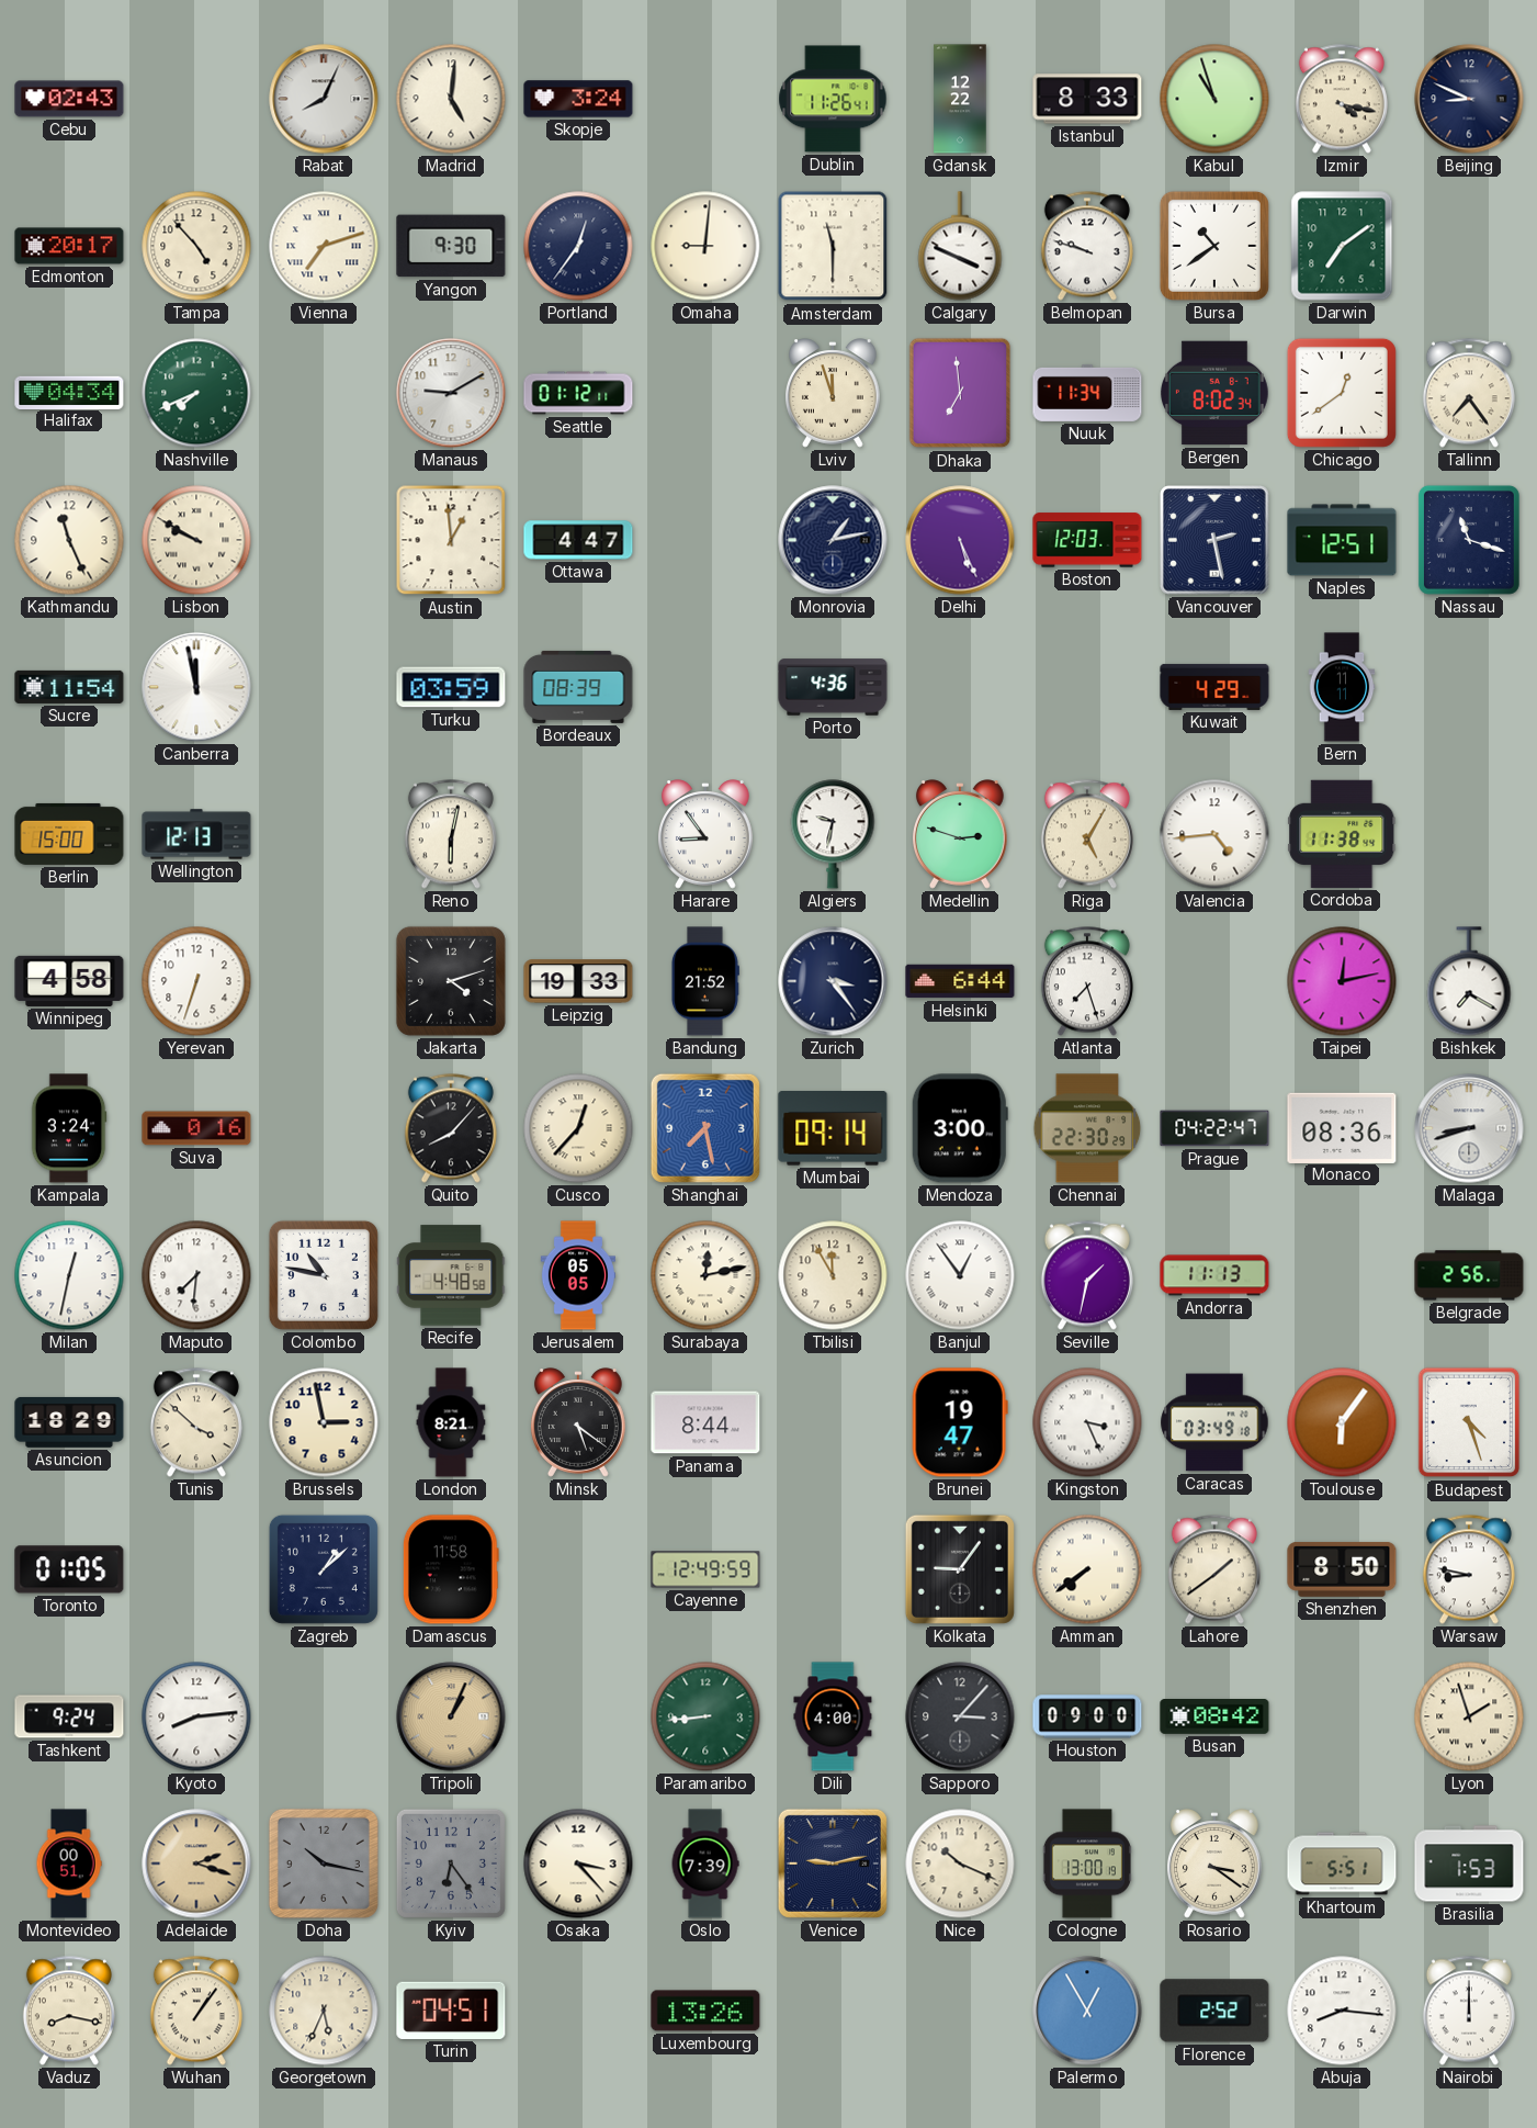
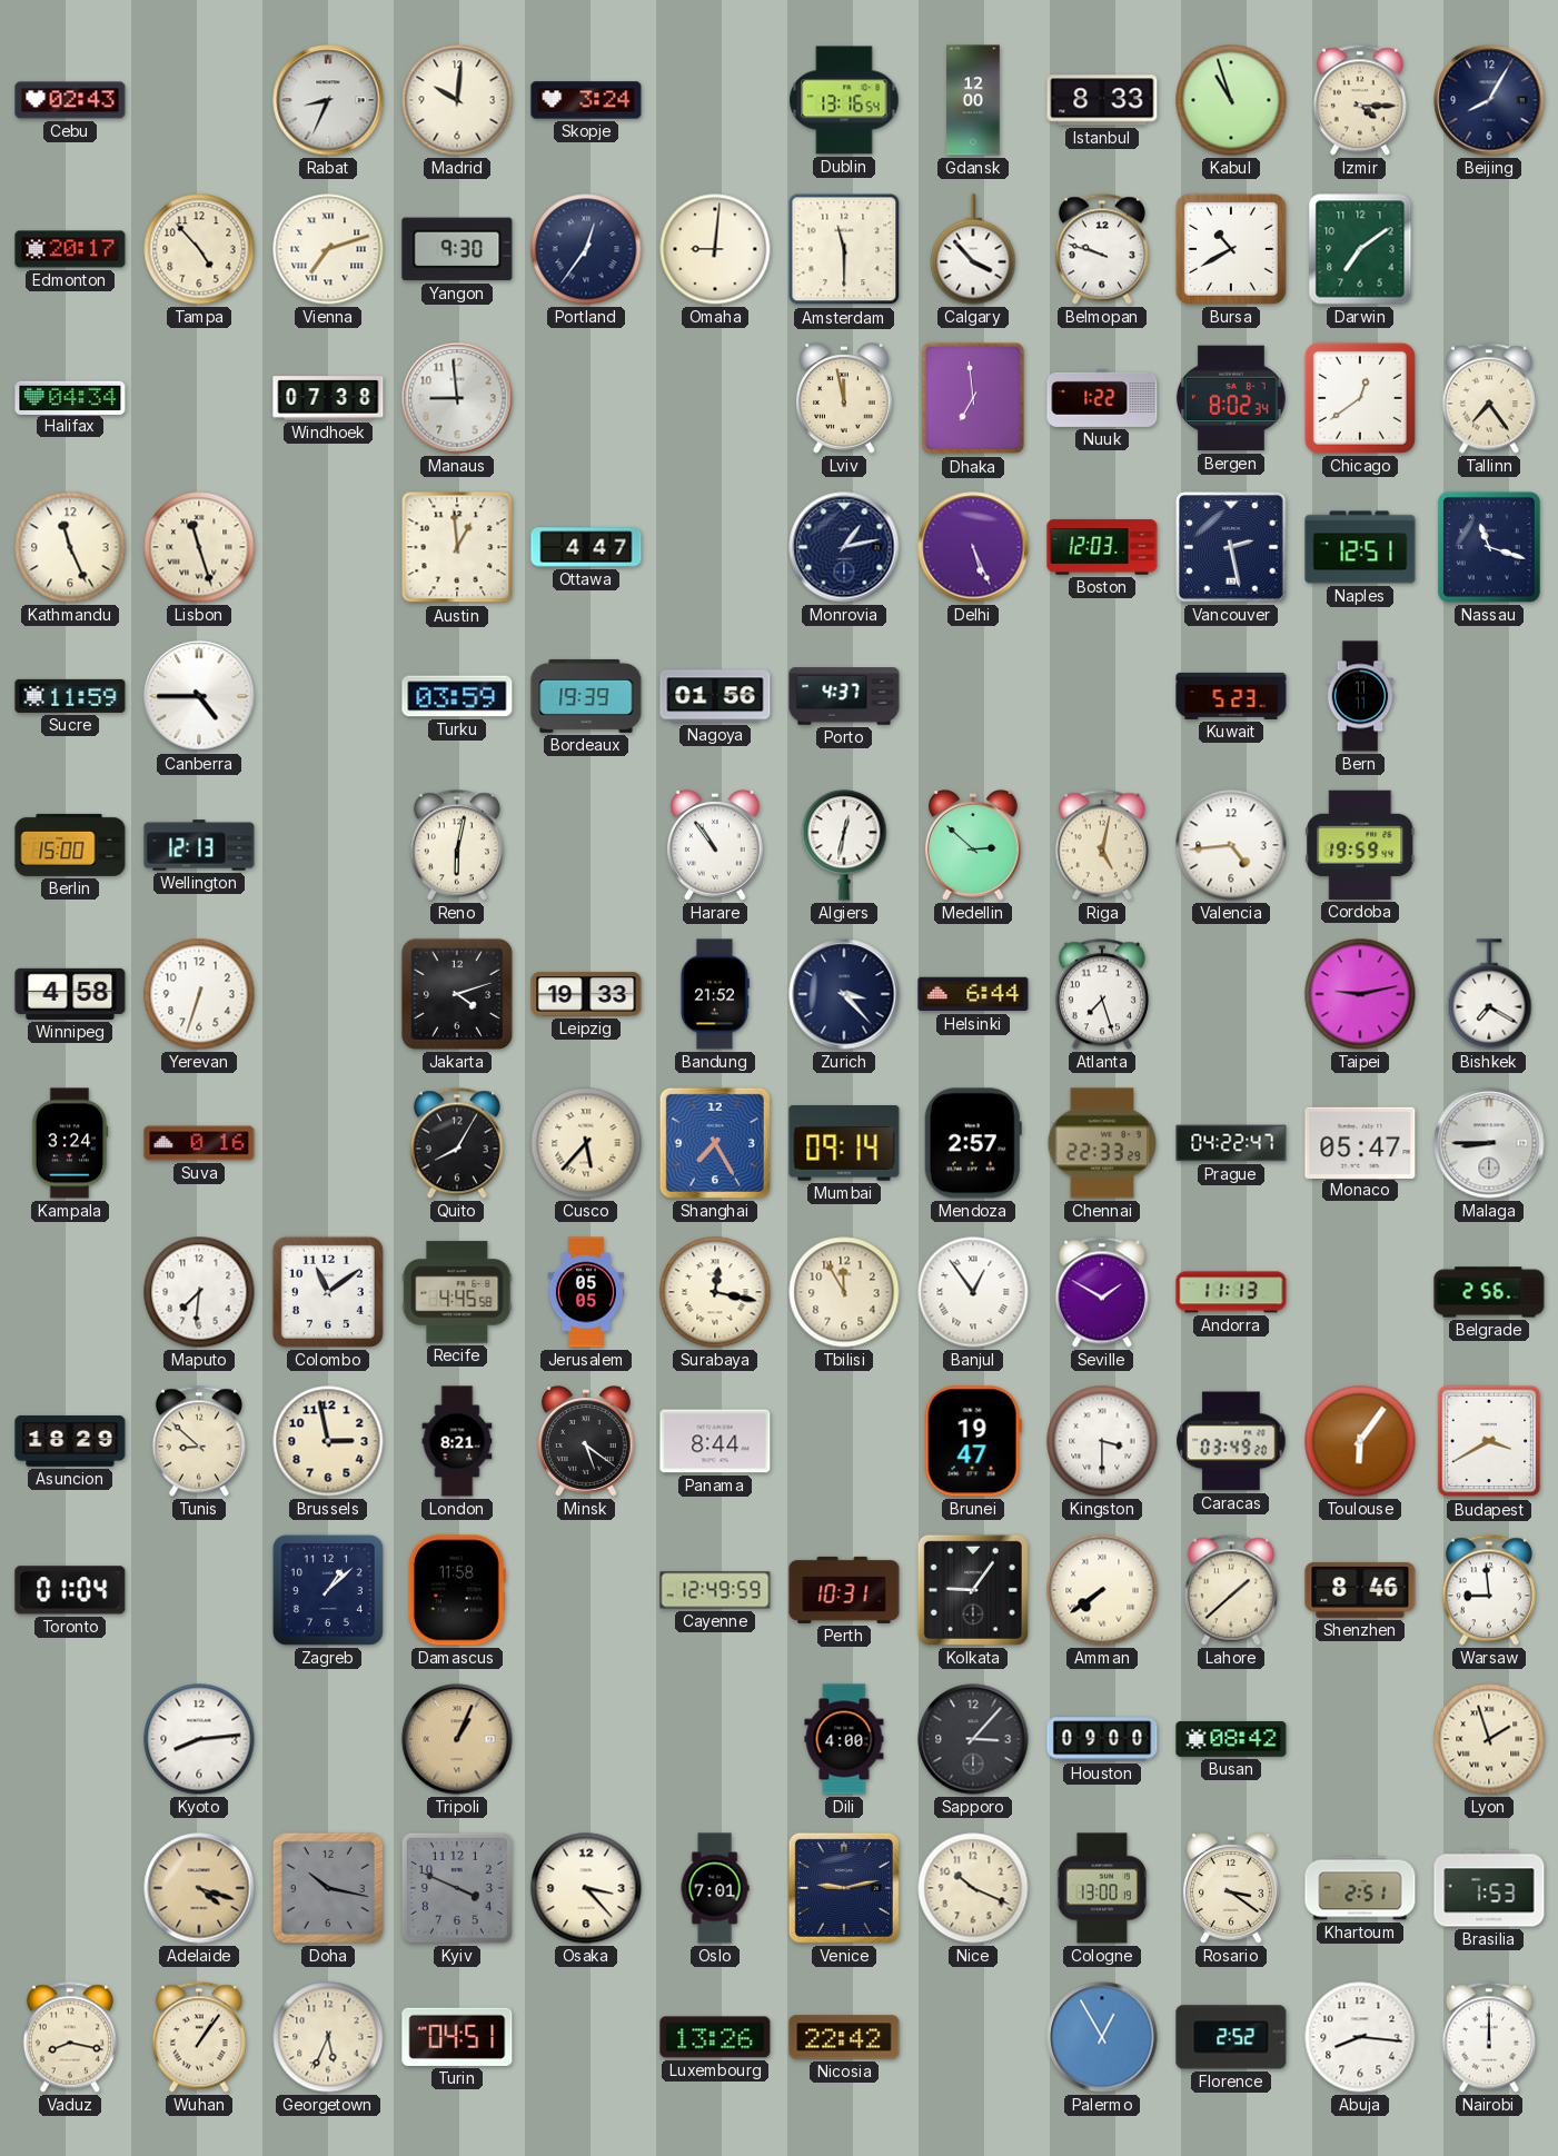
Rabat: 8:04 -> 8:34 (328, 100)
Madrid: 5:01 -> 10:01 (457, 100)
Dublin: 11:26 -> 13:16 (844, 100)
Gdansk: 12:22 -> 12:00 (973, 100)
Izmir: 4:17 -> 4:15 (1360, 100)
Beijing: 8:49 -> 8:05 (1489, 100)
Calgary: 3:49 -> 3:53 (973, 249)
Bursa: 10:39 -> 10:40 (1231, 249)
Nashville: 7:41 -> none (196, 393)
Windhoek: none -> 07:38 (328, 398)
Manaus: 9:10 -> 8:59 (457, 398)
Seattle: 01:12 -> none (578, 393)
Lviv: 11:57 -> 11:58 (845, 398)
Nuuk: 11:34 -> 1:22 (1102, 398)
Lisbon: 9:50 -> 11:27 (199, 547)
Sucre: 11:54 -> 11:59 (70, 696)
Canberra: 11:58 -> 4:45 (199, 696)
Bordeaux: 08:39 -> 19:39 (586, 696)
Nagoya: none -> 01:56 (715, 696)
Porto: 4:36 -> 4:37 (844, 696)
Kuwait: 4:29 -> 5:23 (1231, 696)
Harare: 8:54 -> 10:54 (716, 845)
Algiers: 9:32 -> 12:32 (844, 845)
Medellin: 2:48 -> 2:52 (974, 845)
Riga: 5:05 -> 5:02 (1102, 845)
Cordoba: 11:38 -> 19:59 (1360, 845)
Zurich: 3:24 -> 3:23 (844, 994)
Taipei: 12:13 -> 9:13 (1360, 994)
Quito: 8:07 -> 8:05 (457, 1143)
Cusco: 12:37 -> 5:37 (586, 1143)
Shanghai: 7:28 -> 7:25 (715, 1143)
Mendoza: 3:00 -> 2:57 (973, 1143)
Chennai: 22:30 -> 22:33 (1102, 1143)
Monaco: 08:36 -> 05:47 (1360, 1142)
Malaga: 8:42 -> 8:45 (1489, 1143)
Milan: 12:32 -> none (69, 1275)
Colombo: 10:47 -> 11:09 (328, 1292)
Recife: 4:48 -> 4:45 (457, 1292)
Surabaya: 12:13 -> 12:17 (715, 1292)
Seville: 1:32 -> 1:50 (1102, 1292)
Tunis: 3:52 -> 8:52 (199, 1441)
Kingston: 3:26 -> 3:30 (1102, 1441)
Caracas: 03:49:18 -> 03:49:20 (1231, 1441)
Budapest: 4:27 -> 3:40 (1489, 1441)
Toronto: 01:05 -> 01:04 (70, 1590)
Perth: none -> 10:31 (844, 1590)
Lahore: 1:39 -> 1:38 (1231, 1590)
Shenzhen: 8:50 -> 8:46 (1360, 1590)
Warsaw: 8:47 -> 8:59 (1489, 1590)
Tashkent: 9:24 -> none (69, 1716)
Paramaribo: 8:44 -> none (705, 1716)
Montevideo: 00:51 -> none (69, 1864)
Adelaide: 2:18 -> 4:18 (199, 1888)
Kyiv: 6:24 -> 3:49 (457, 1888)
Oslo: 7:39 -> 7:01 (715, 1888)
Khartoum: 5:51 -> 2:51 (1360, 1888)
Nicosia: none -> 22:42 (844, 2037)
